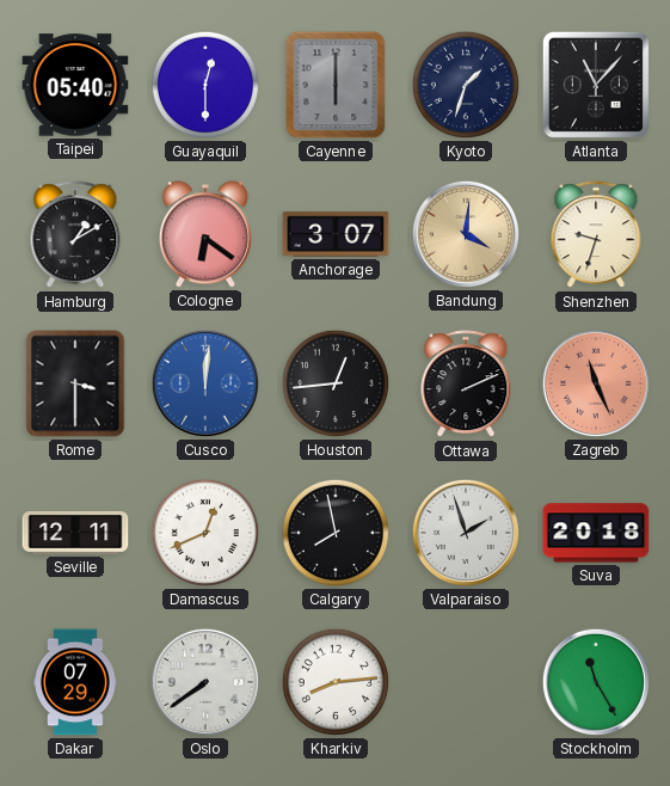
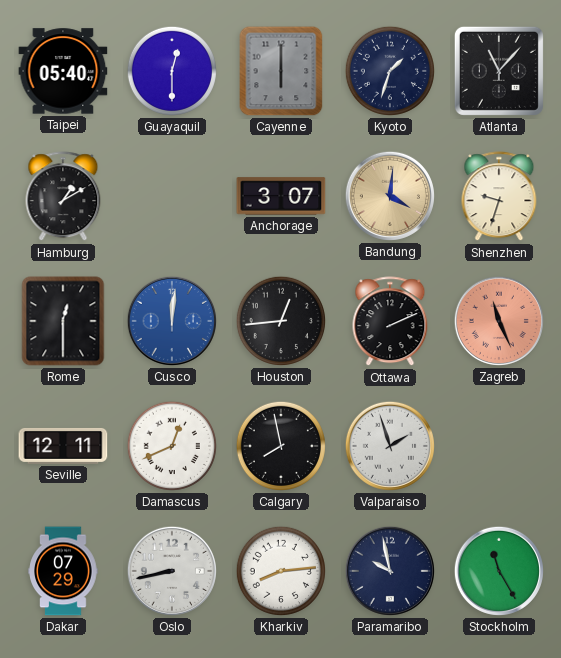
Cologne: 6:21 -> none (205, 234)
Rome: 3:30 -> 12:30 (63, 321)
Suva: 20:18 -> none (596, 533)
Oslo: 7:39 -> 8:43 (172, 571)
Paramaribo: none -> 9:58 (390, 571)
